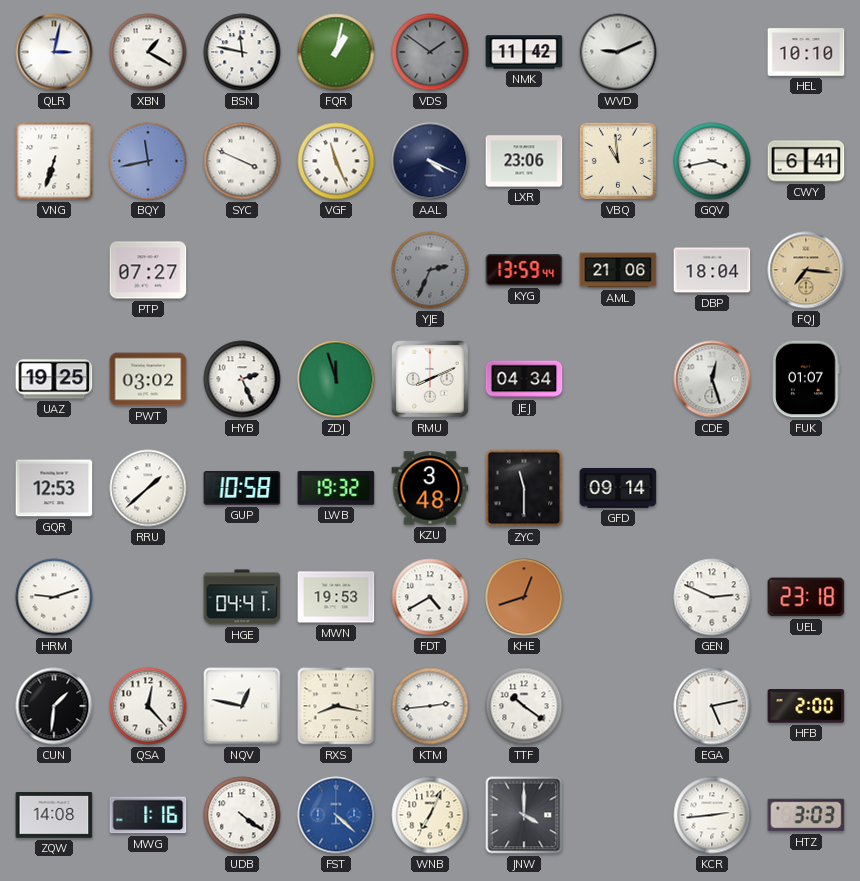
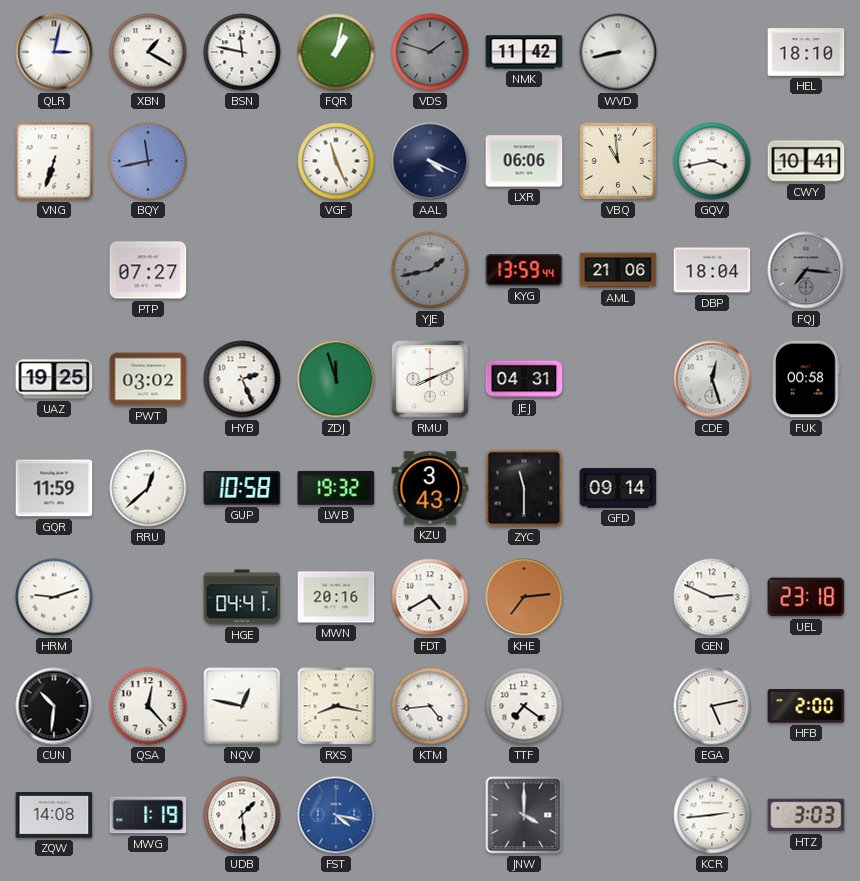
VDS: 1:51 -> 1:48 (430, 52)
WVD: 9:11 -> 8:43 (618, 52)
HEL: 10:10 -> 18:10 (806, 52)
SYC: 3:49 -> none (242, 161)
LXR: 23:06 -> 06:06 (524, 161)
CWY: 6:41 -> 10:41 (806, 161)
YJE: 2:34 -> 1:43 (430, 270)
FQJ dial: champagne -> grey (806, 270)
JEJ: 04:34 -> 04:31 (524, 379)
FUK: 01:07 -> 00:58 (806, 379)
GQR: 12:53 -> 11:59 (54, 488)
RRU: 1:38 -> 12:38 (148, 488)
KZU: 3:48 -> 3:43 (430, 488)
MWN: 19:53 -> 20:16 (336, 597)
KHE: 12:42 -> 7:14 (524, 597)
CUN: 1:31 -> 10:31 (54, 706)
KTM: 2:44 -> 4:44 (430, 706)
TTF: 10:21 -> 7:21 (524, 706)
MWG: 1:16 -> 1:19 (148, 815)
UDB: 4:21 -> 1:29 (242, 815)
FST: 4:22 -> 4:17 (336, 815)
WNB: 7:04 -> none (430, 815)
